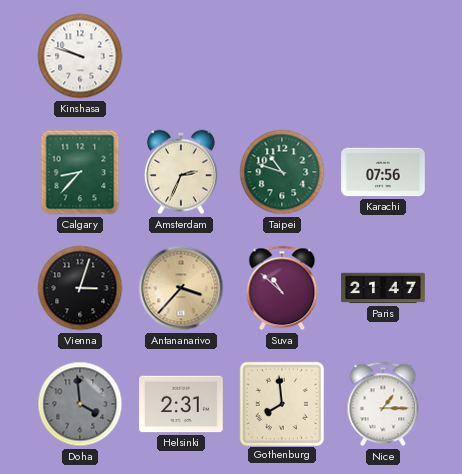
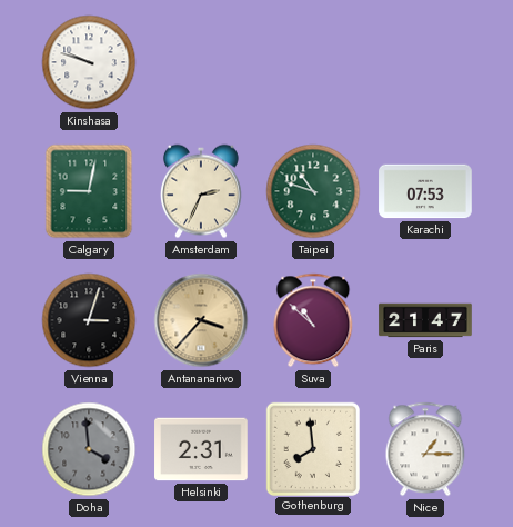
Calgary: 8:37 -> 9:02 (89, 191)
Karachi: 07:56 -> 07:53 (425, 191)
